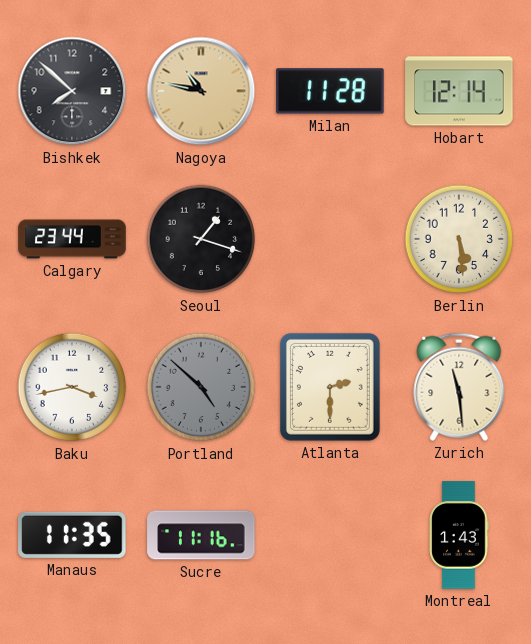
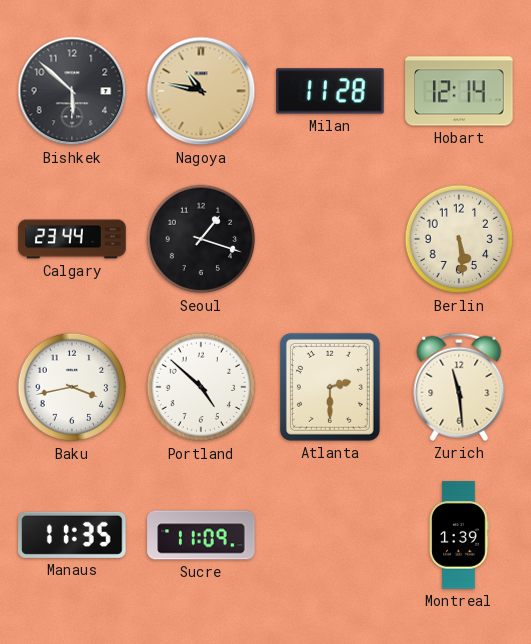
Bishkek: 7:52 -> 5:52 (72, 91)
Portland dial: grey -> white (201, 387)
Sucre: 11:16 -> 11:09 (201, 535)
Montreal: 1:43 -> 1:39 (459, 535)
